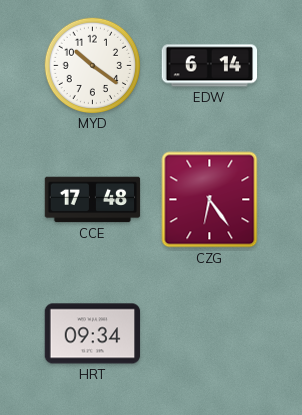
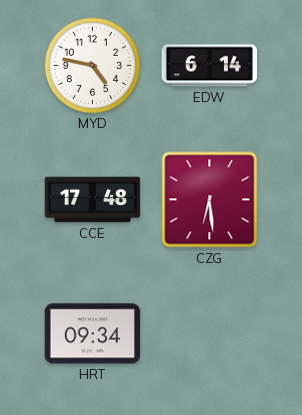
MYD: 10:21 -> 4:47 (92, 65)
CZG: 6:24 -> 6:29 (210, 200)
